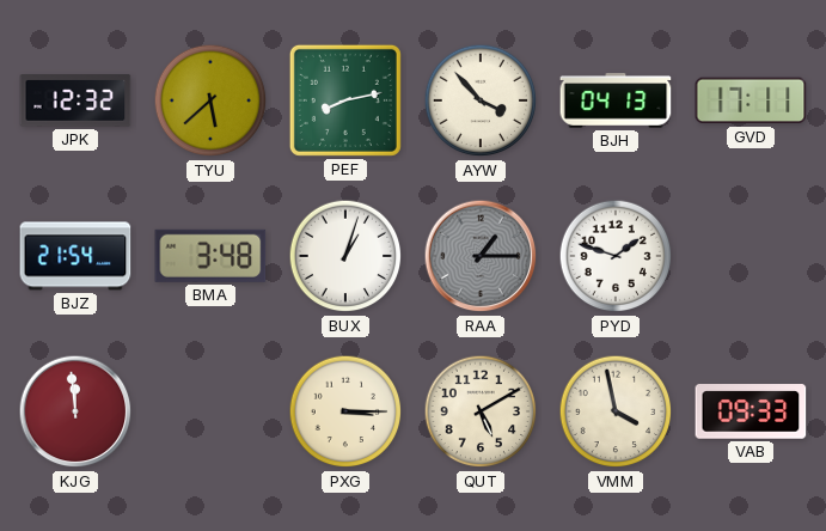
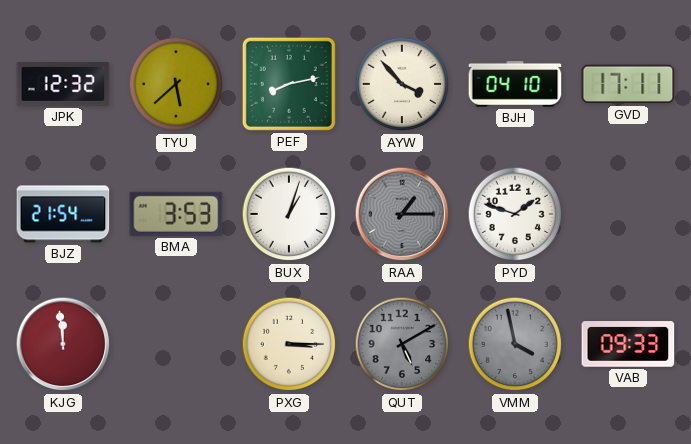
BJH: 04:13 -> 04:10 (515, 84)
BMA: 3:48 -> 3:53 (176, 214)
QUT dial: cream -> grey (402, 344)
VMM dial: cream -> grey (515, 344)
